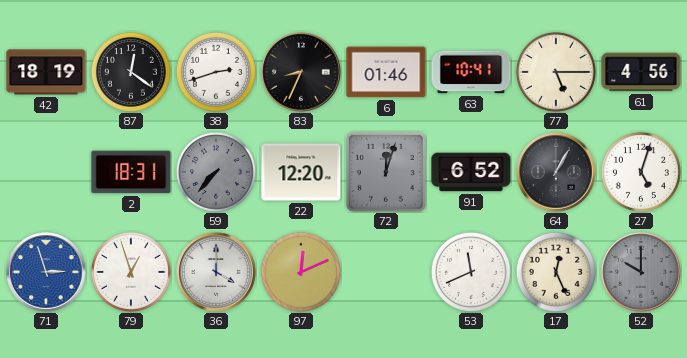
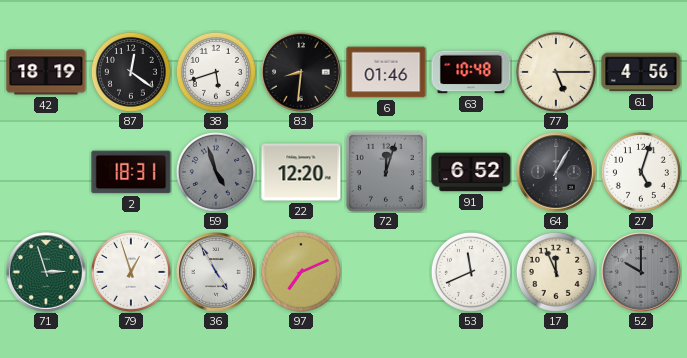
38: 2:42 -> 5:42 (216, 72)
83: 8:34 -> 8:31 (301, 72)
63: 10:41 -> 10:48 (471, 72)
59: 7:37 -> 4:57 (216, 172)
71 dial: blue -> green (46, 272)
36: 4:00 -> 4:55 (216, 272)
97: 12:11 -> 7:11 (301, 272)
17: 12:26 -> 11:56 (556, 272)
